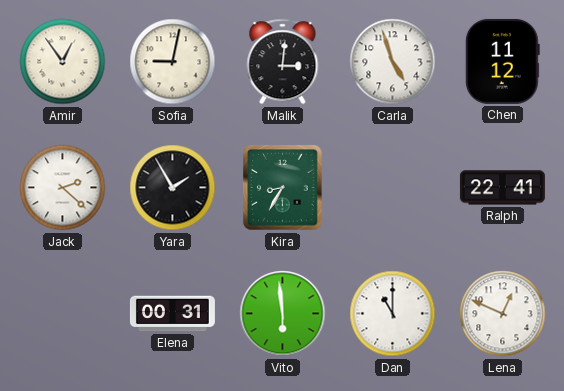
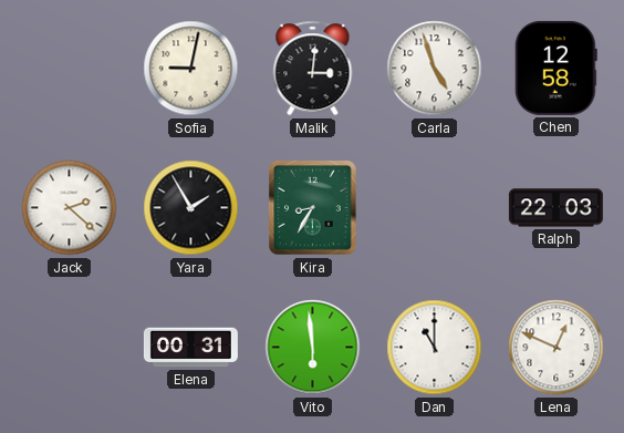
Amir: 12:54 -> none (63, 62)
Chen: 11:12 -> 12:58 (555, 68)
Ralph: 22:41 -> 22:03 (555, 208)
